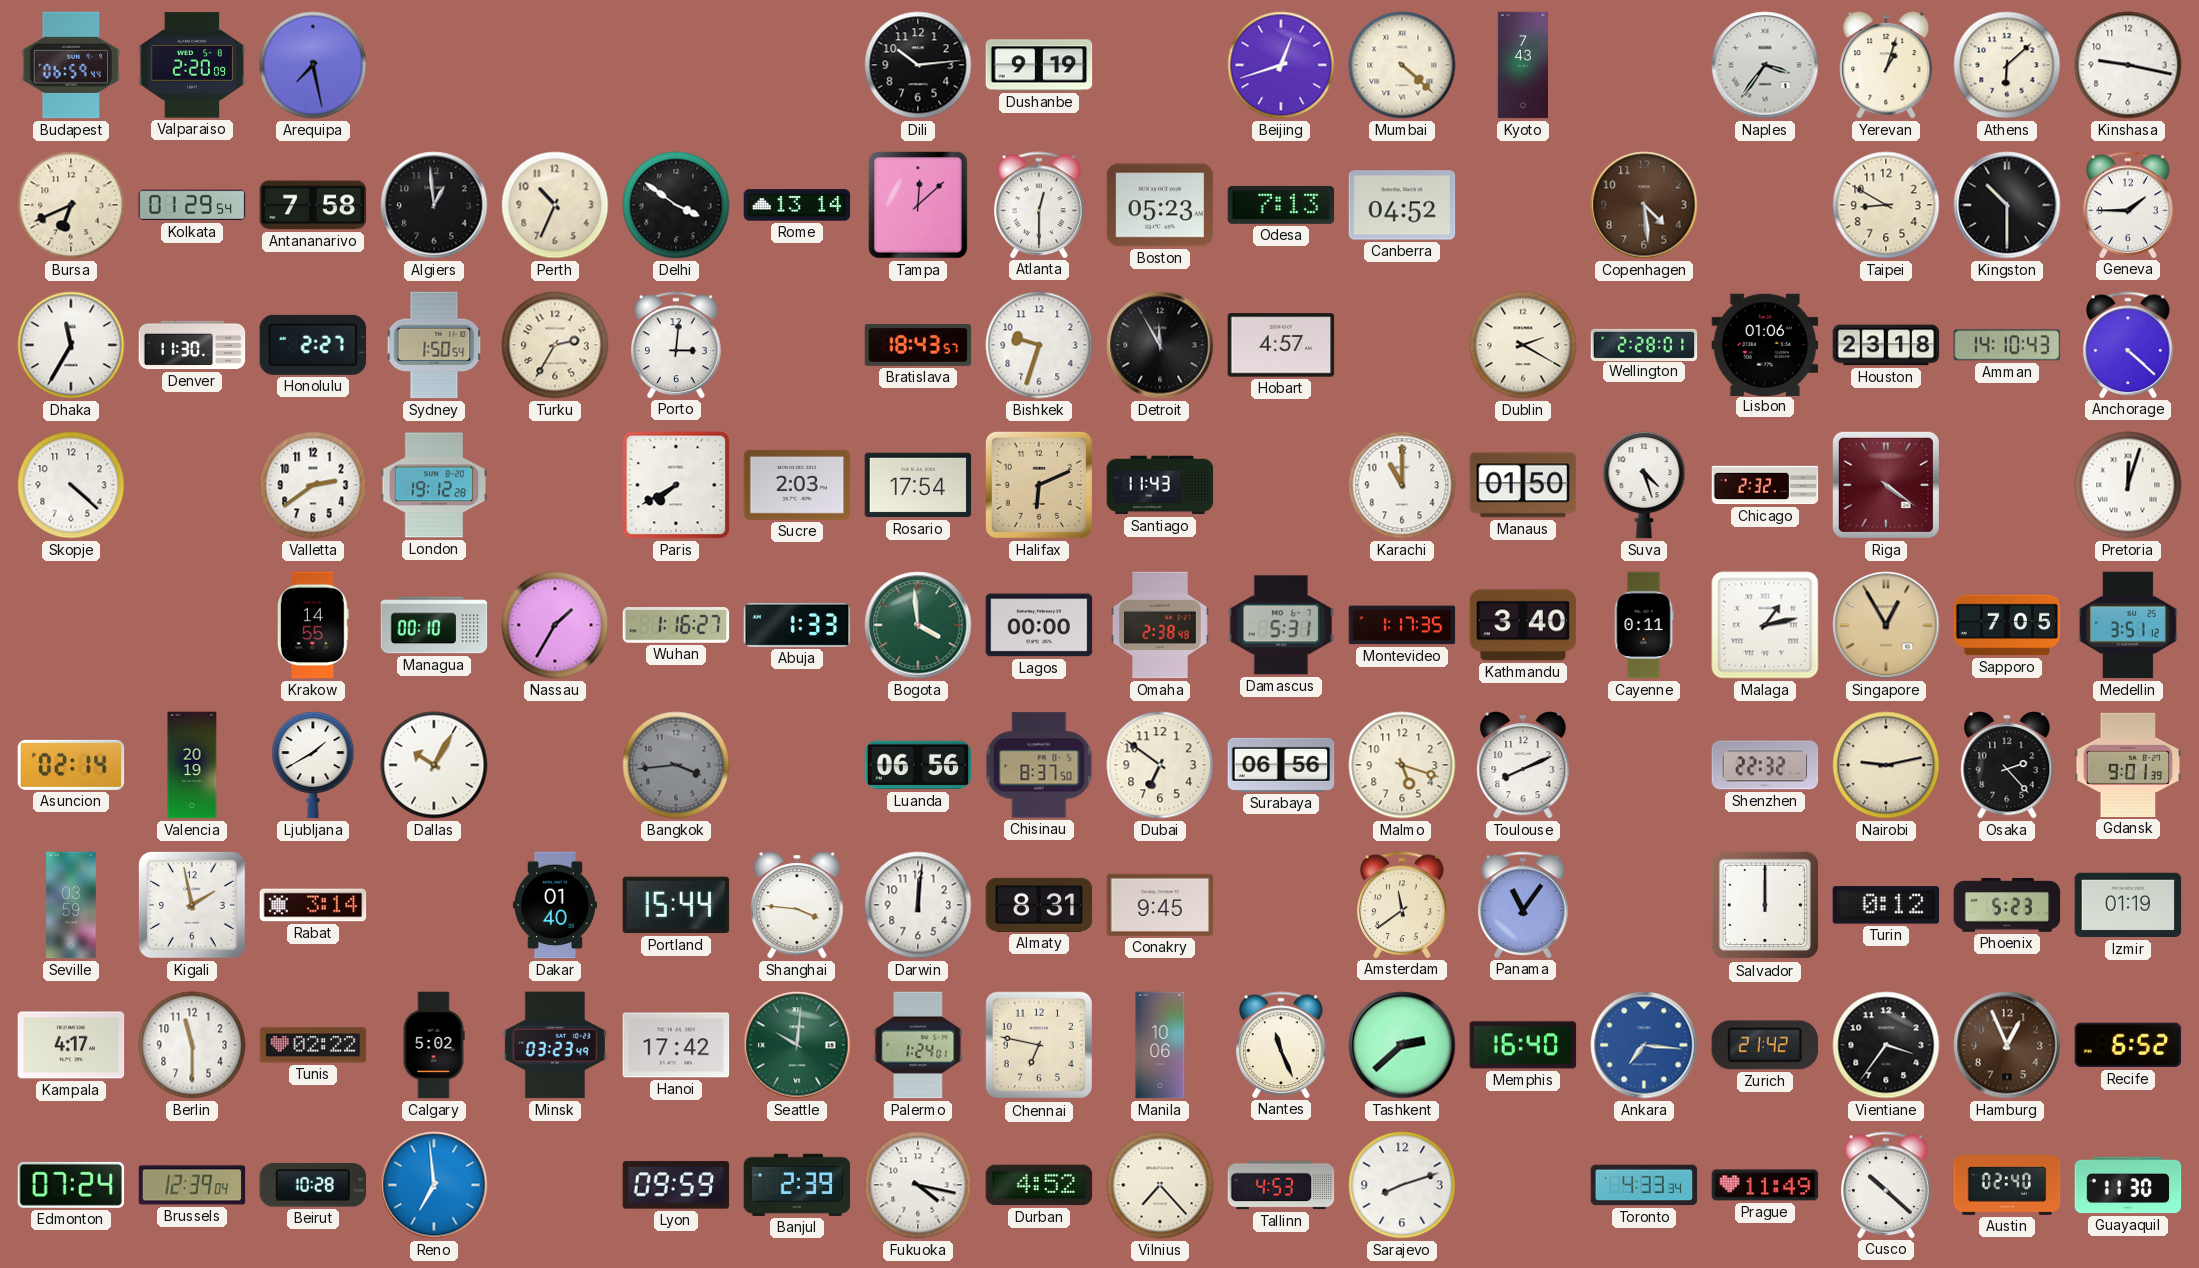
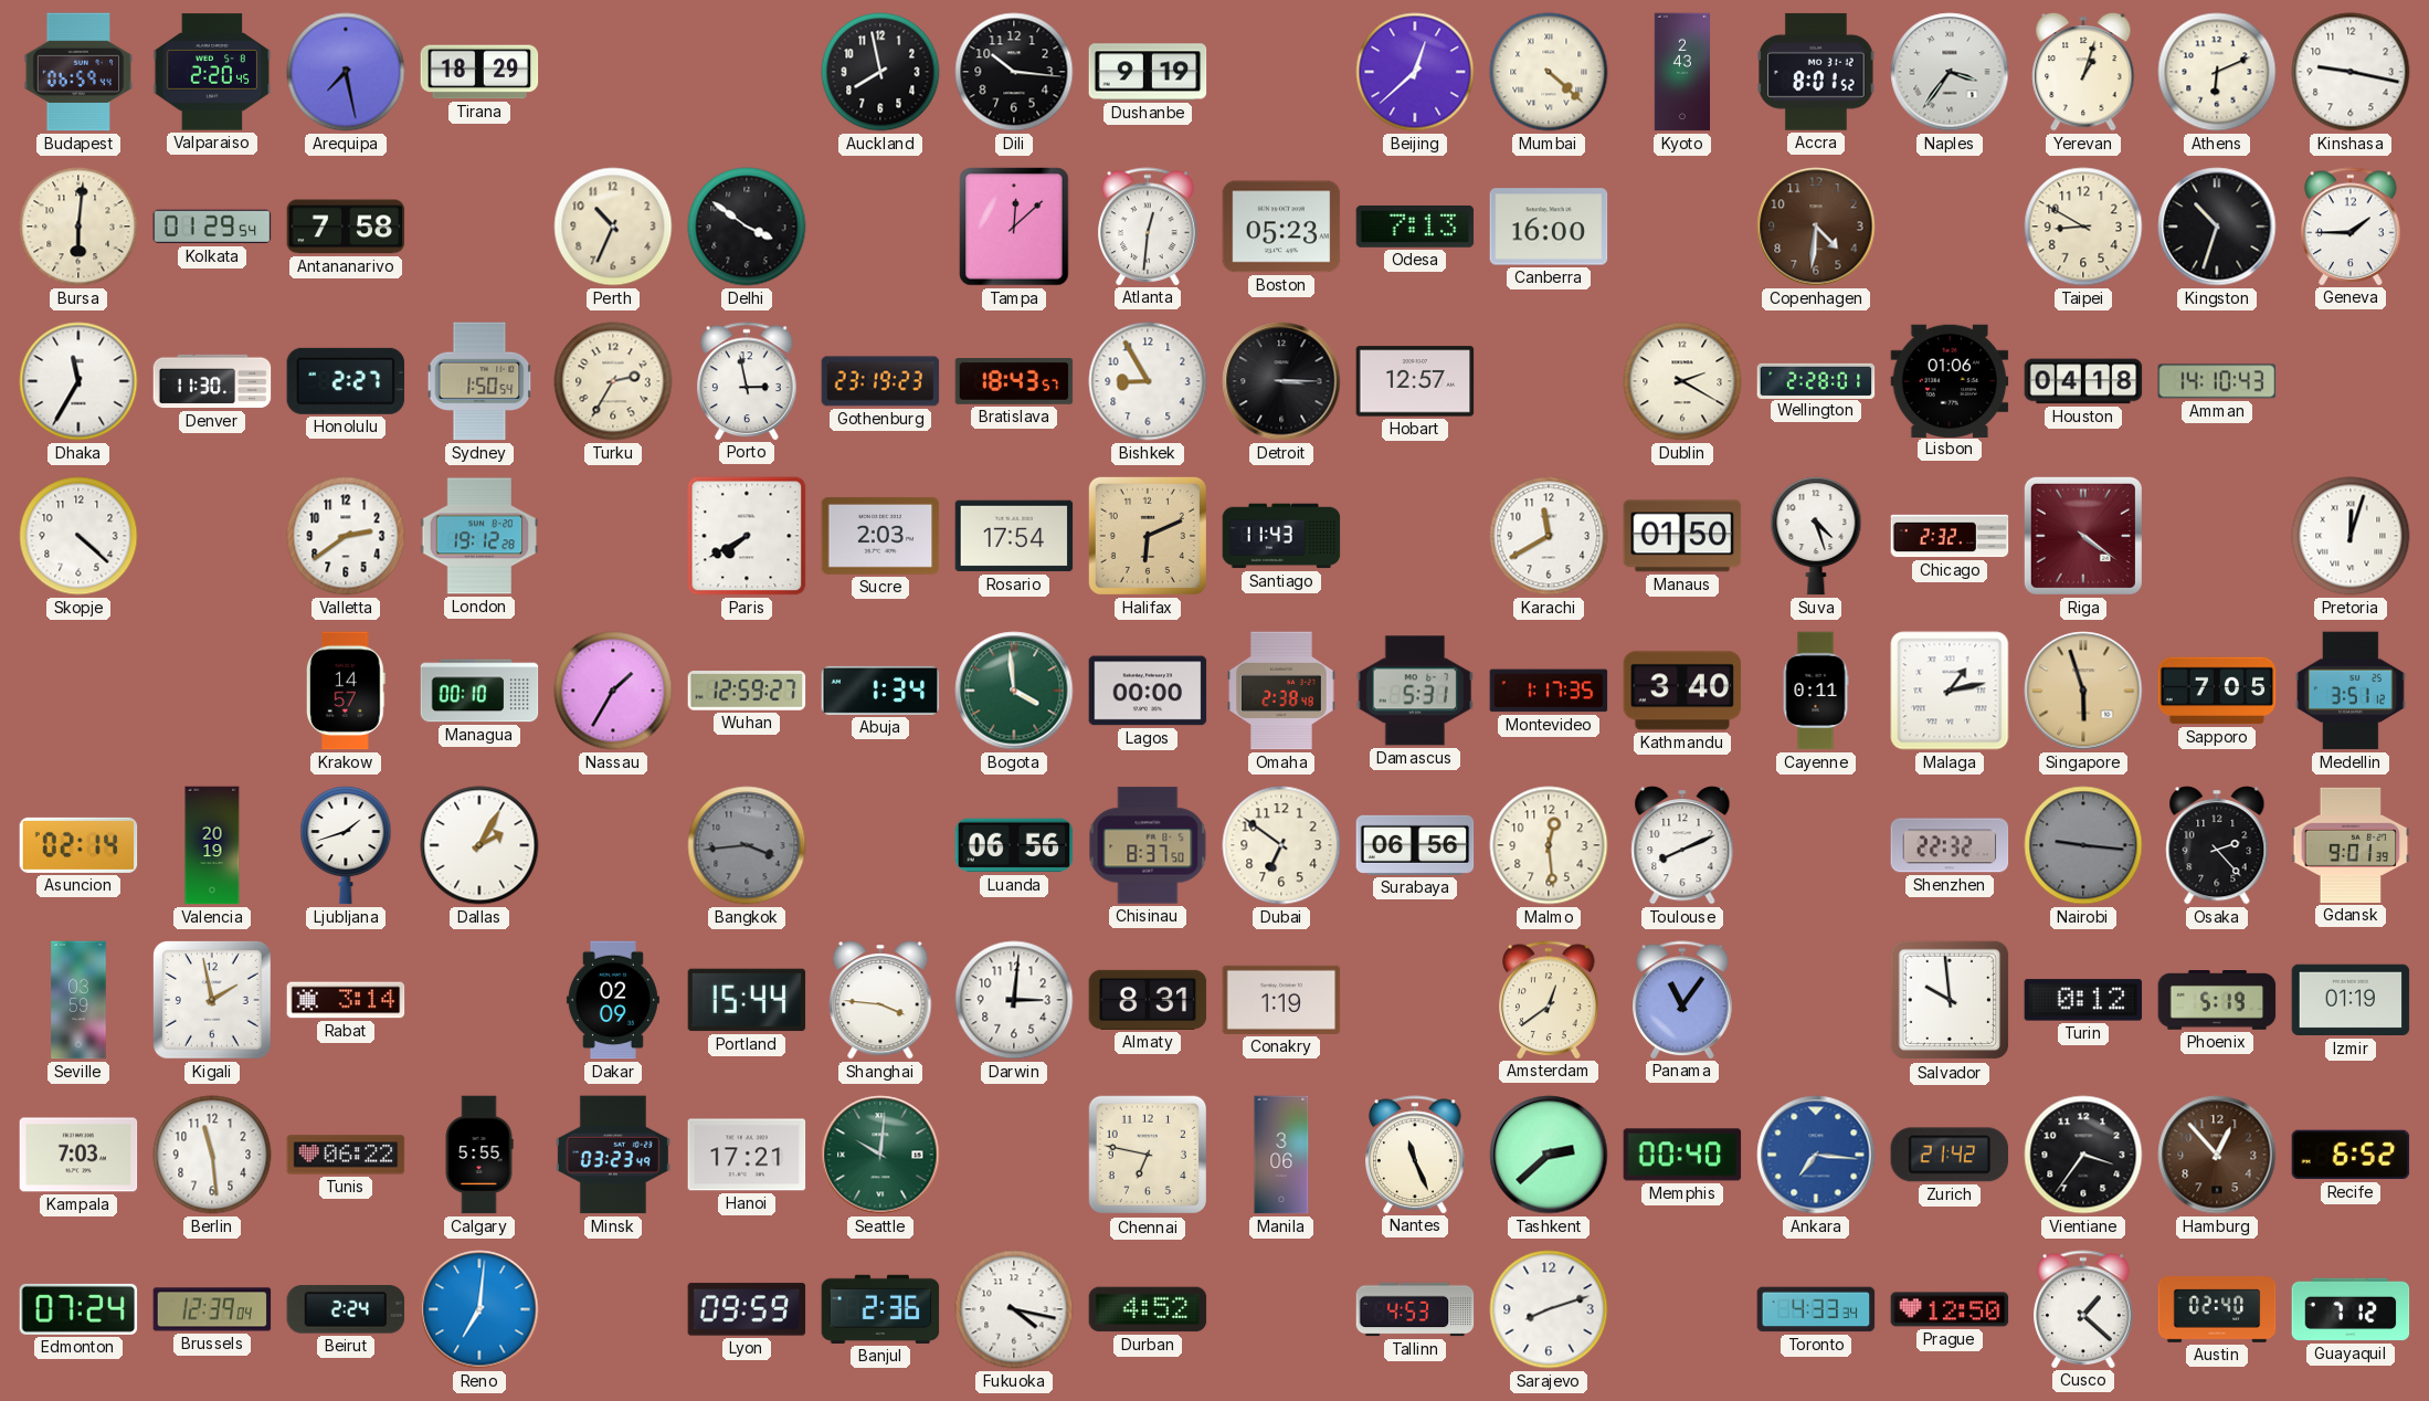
Valparaiso: 2:20:09 -> 2:20:45 (212, 72)
Tirana: none -> 18:29 (479, 72)
Auckland: none -> 7:58 (880, 72)
Dili: 10:14 -> 10:16 (1014, 72)
Beijing: 12:42 -> 12:38 (1415, 72)
Kyoto: 7:43 -> 2:43 (1681, 72)
Accra: none -> 8:01 (1816, 72)
Athens: 6:08 -> 6:11 (2217, 72)
Bursa: 6:41 -> 6:01 (78, 227)
Algiers: 12:59 -> none (434, 205)
Rome: 13:14 -> none (797, 205)
Atlanta: 12:30 -> 12:31 (1148, 227)
Canberra: 04:52 -> 16:00 (1549, 227)
Copenhagen: 4:29 -> 4:31 (1816, 227)
Kingston: 10:30 -> 10:33 (2217, 227)
Porto: 3:01 -> 2:58 (747, 381)
Gothenburg: none -> 23:19 (880, 381)
Bishkek: 9:33 -> 8:55 (1148, 381)
Detroit: 11:55 -> 3:15 (1281, 381)
Hobart: 4:57 -> 12:57 (1415, 381)
Houston: 23:18 -> 04:18 (2083, 381)
Anchorage: 4:22 -> none (2128, 345)
Karachi: 11:00 -> 11:40 (1549, 536)
Krakow: 14:55 -> 14:57 (346, 691)
Wuhan: 1:16 -> 12:59 (747, 691)
Abuja: 1:33 -> 1:34 (880, 691)
Singapore: 12:55 -> 5:57 (2083, 691)
Ljubljana: 1:40 -> 1:42 (346, 845)
Dallas: 10:05 -> 2:05 (479, 845)
Malmo: 5:18 -> 12:29 (1549, 845)
Nairobi: 9:13 -> 9:16 (2083, 845)
Nairobi dial: cream -> grey (2083, 845)
Dakar: 01:40 -> 02:09 (613, 1000)
Darwin: 12:01 -> 3:01 (1014, 1000)
Conakry: 9:45 -> 1:19 (1281, 1000)
Amsterdam: 11:39 -> 12:39 (1549, 1000)
Salvador: 12:00 -> 9:59 (1950, 1000)
Phoenix: 5:23 -> 5:19 (2217, 1001)
Kampala: 4:17 -> 7:03 (78, 1155)
Berlin: 11:30 -> 11:29 (212, 1155)
Tunis: 02:22 -> 06:22 (346, 1155)
Calgary: 5:02 -> 5:55 (479, 1155)
Hanoi: 17:42 -> 17:21 (747, 1155)
Palermo: 1:24 -> none (918, 1045)
Manila: 10:06 -> 3:06 (1281, 1155)
Memphis: 16:40 -> 00:40 (1682, 1155)
Hamburg: 12:56 -> 12:53 (2217, 1155)
Beirut: 10:28 -> 2:24 (346, 1309)
Reno: 6:59 -> 7:01 (479, 1309)
Banjul: 2:39 -> 2:36 (880, 1309)
Vilnius: 7:23 -> none (1160, 1185)
Prague: 11:49 -> 12:50 (1950, 1309)
Cusco: 10:22 -> 1:22 (2083, 1309)
Guayaquil: 11:30 -> 7:12 (2351, 1309)
